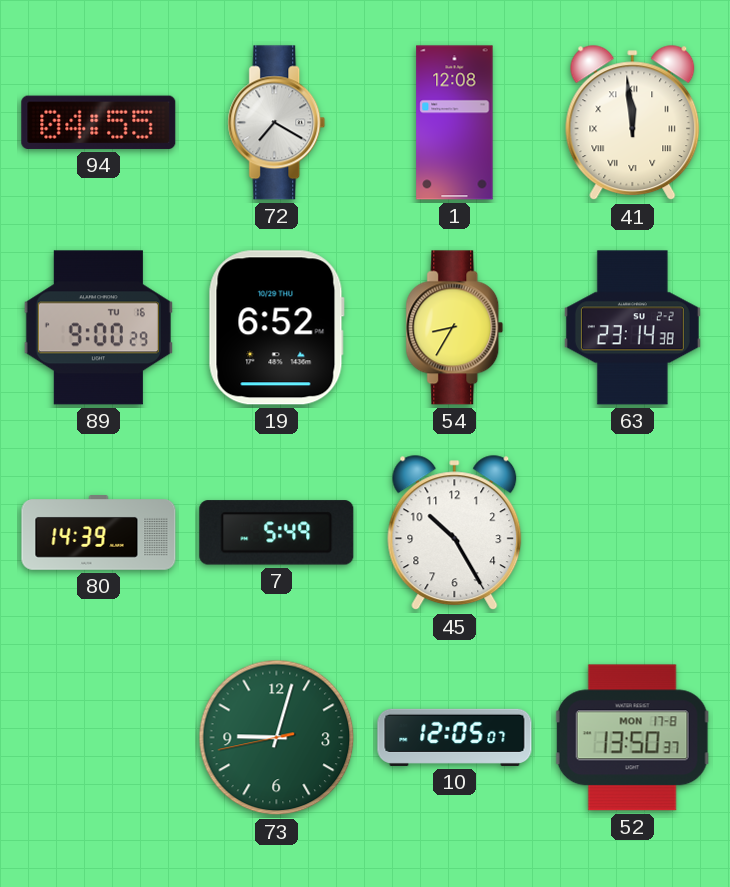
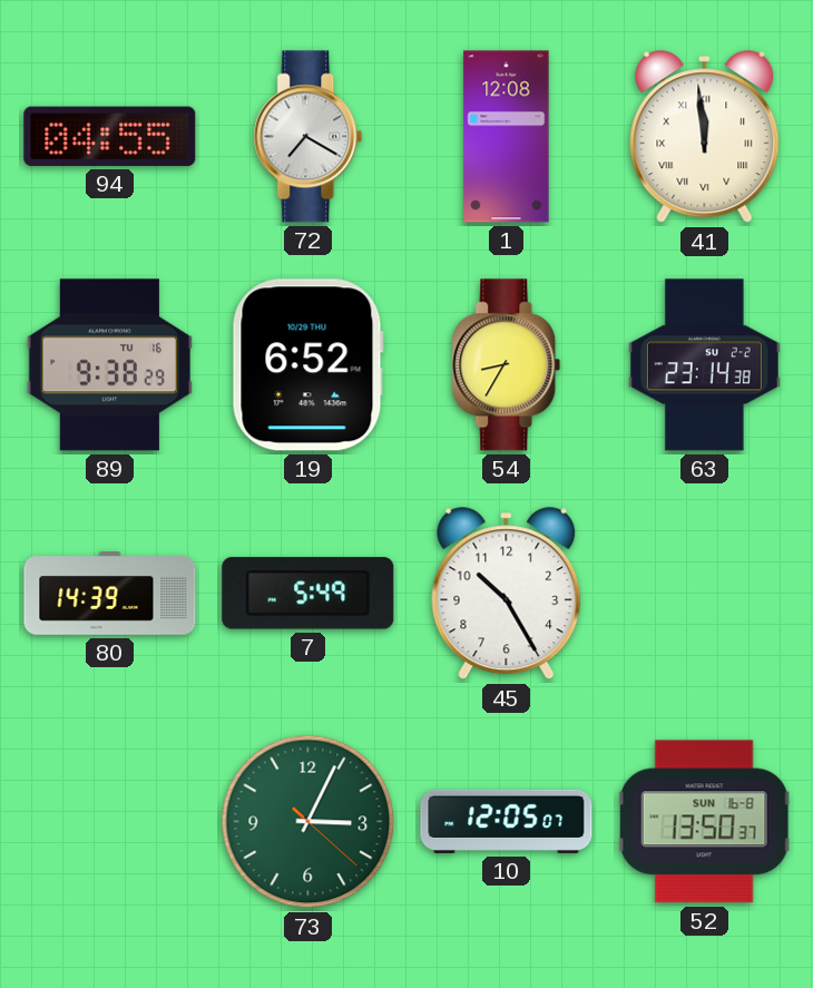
89: 9:00 -> 9:38 (109, 365)
73: 9:02 -> 3:04 (308, 822)
52 date: MON 17-8 -> SUN 16-8 (704, 822)
